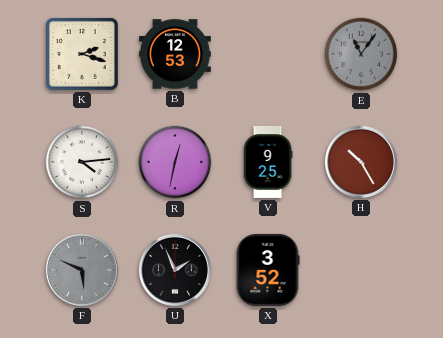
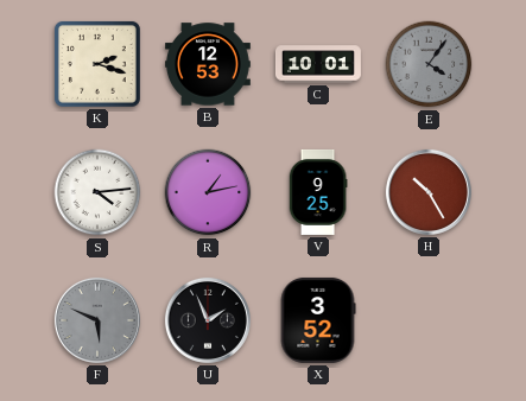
C: none -> 10:01 (318, 64)
E: 11:06 -> 4:06 (429, 64)
R: 12:32 -> 1:13 (208, 192)
